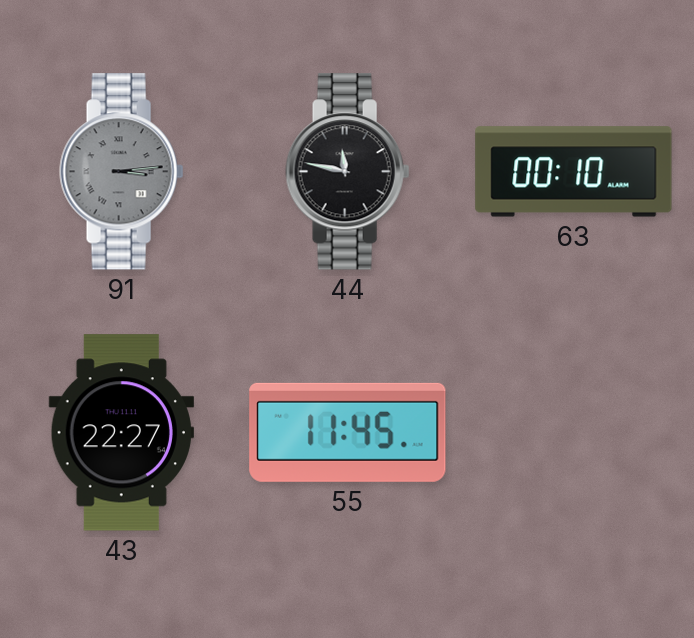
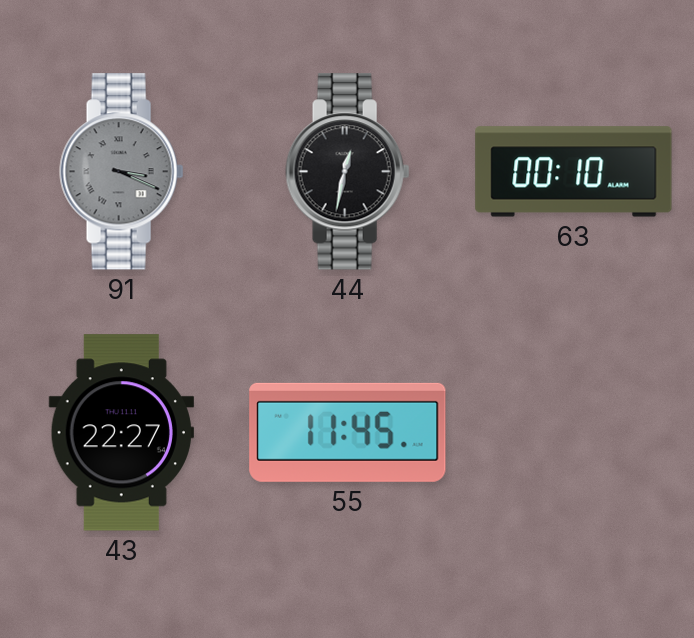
91: 3:14 -> 3:19 (122, 172)
44: 11:47 -> 12:32 (348, 172)
